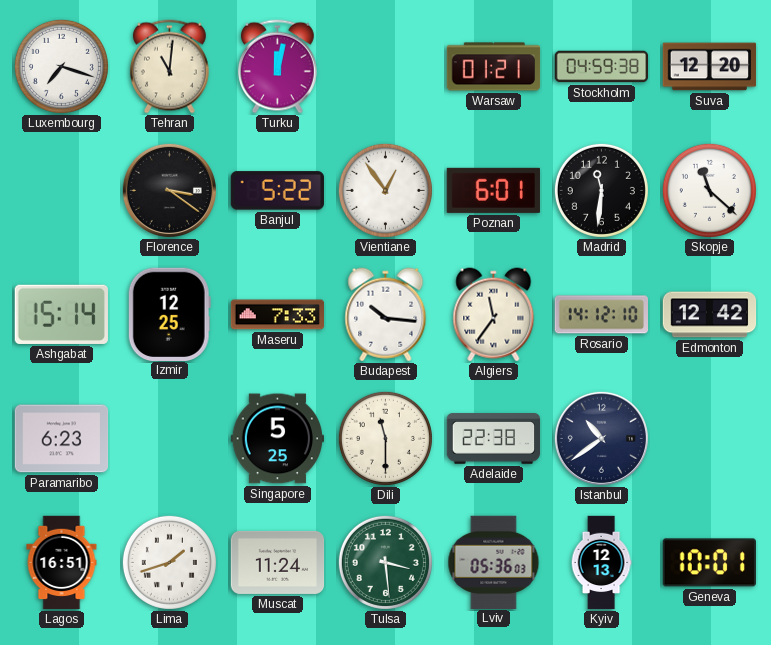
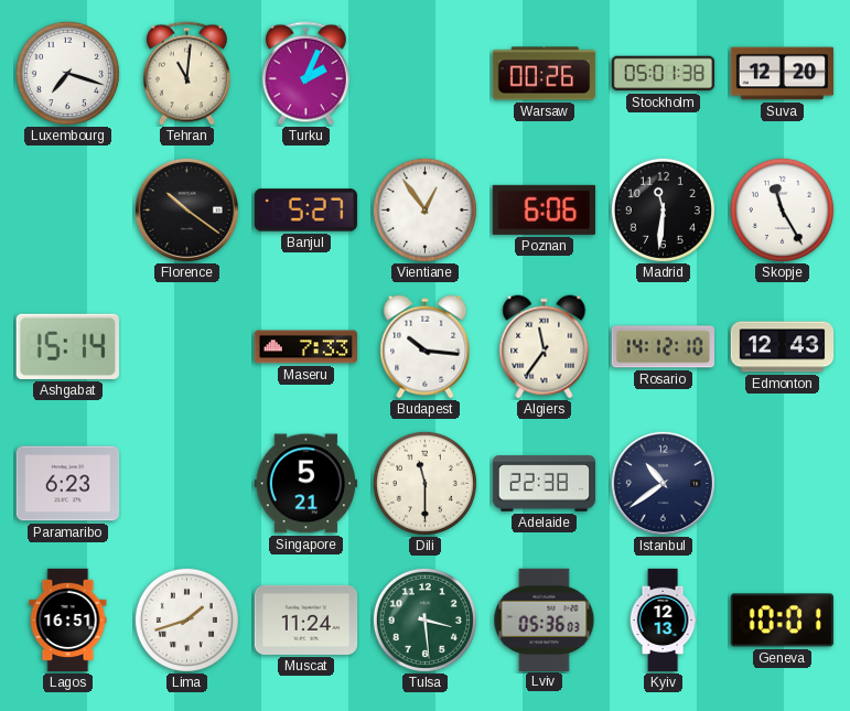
Turku: 12:02 -> 2:04 (305, 74)
Warsaw: 01:21 -> 00:26 (545, 74)
Stockholm: 04:59 -> 05:01 (664, 74)
Florence: 3:21 -> 10:21 (186, 209)
Banjul: 5:22 -> 5:27 (305, 211)
Poznan: 6:01 -> 6:06 (544, 209)
Skopje: 11:22 -> 11:25 (782, 209)
Izmir: 12:25 -> none (169, 314)
Edmonton: 12:42 -> 12:43 (783, 347)
Singapore: 5:25 -> 5:21 (305, 484)
